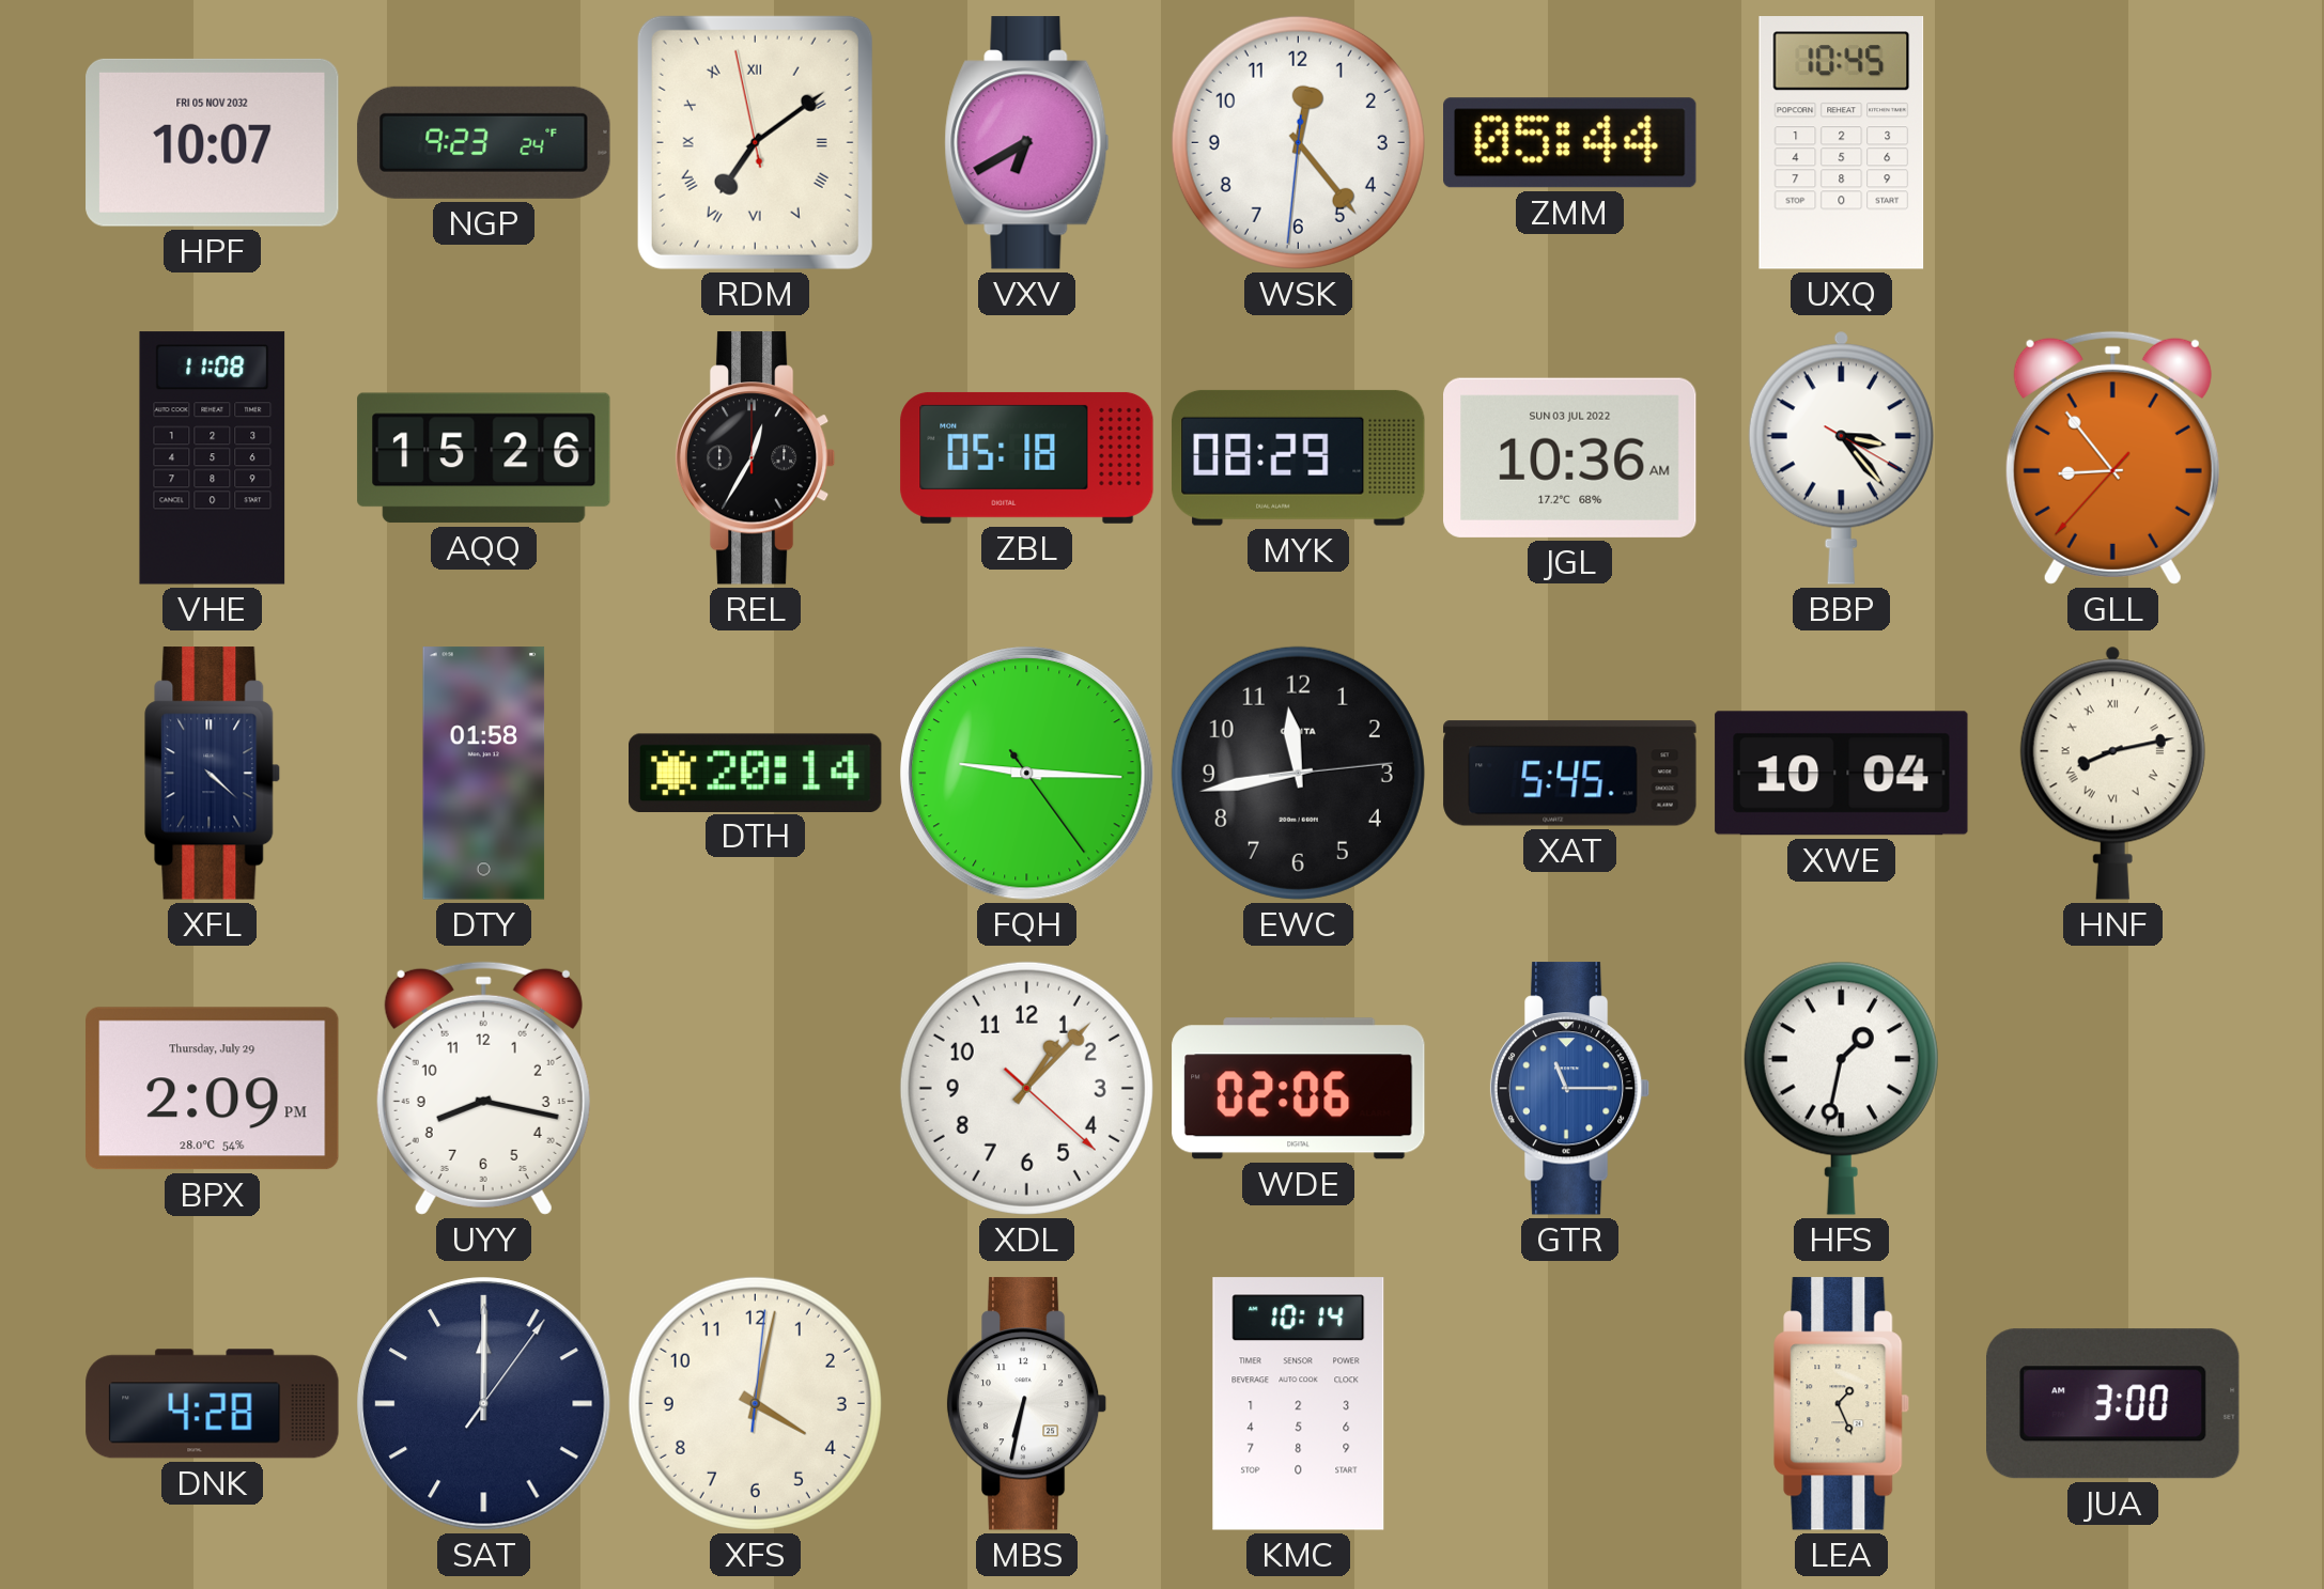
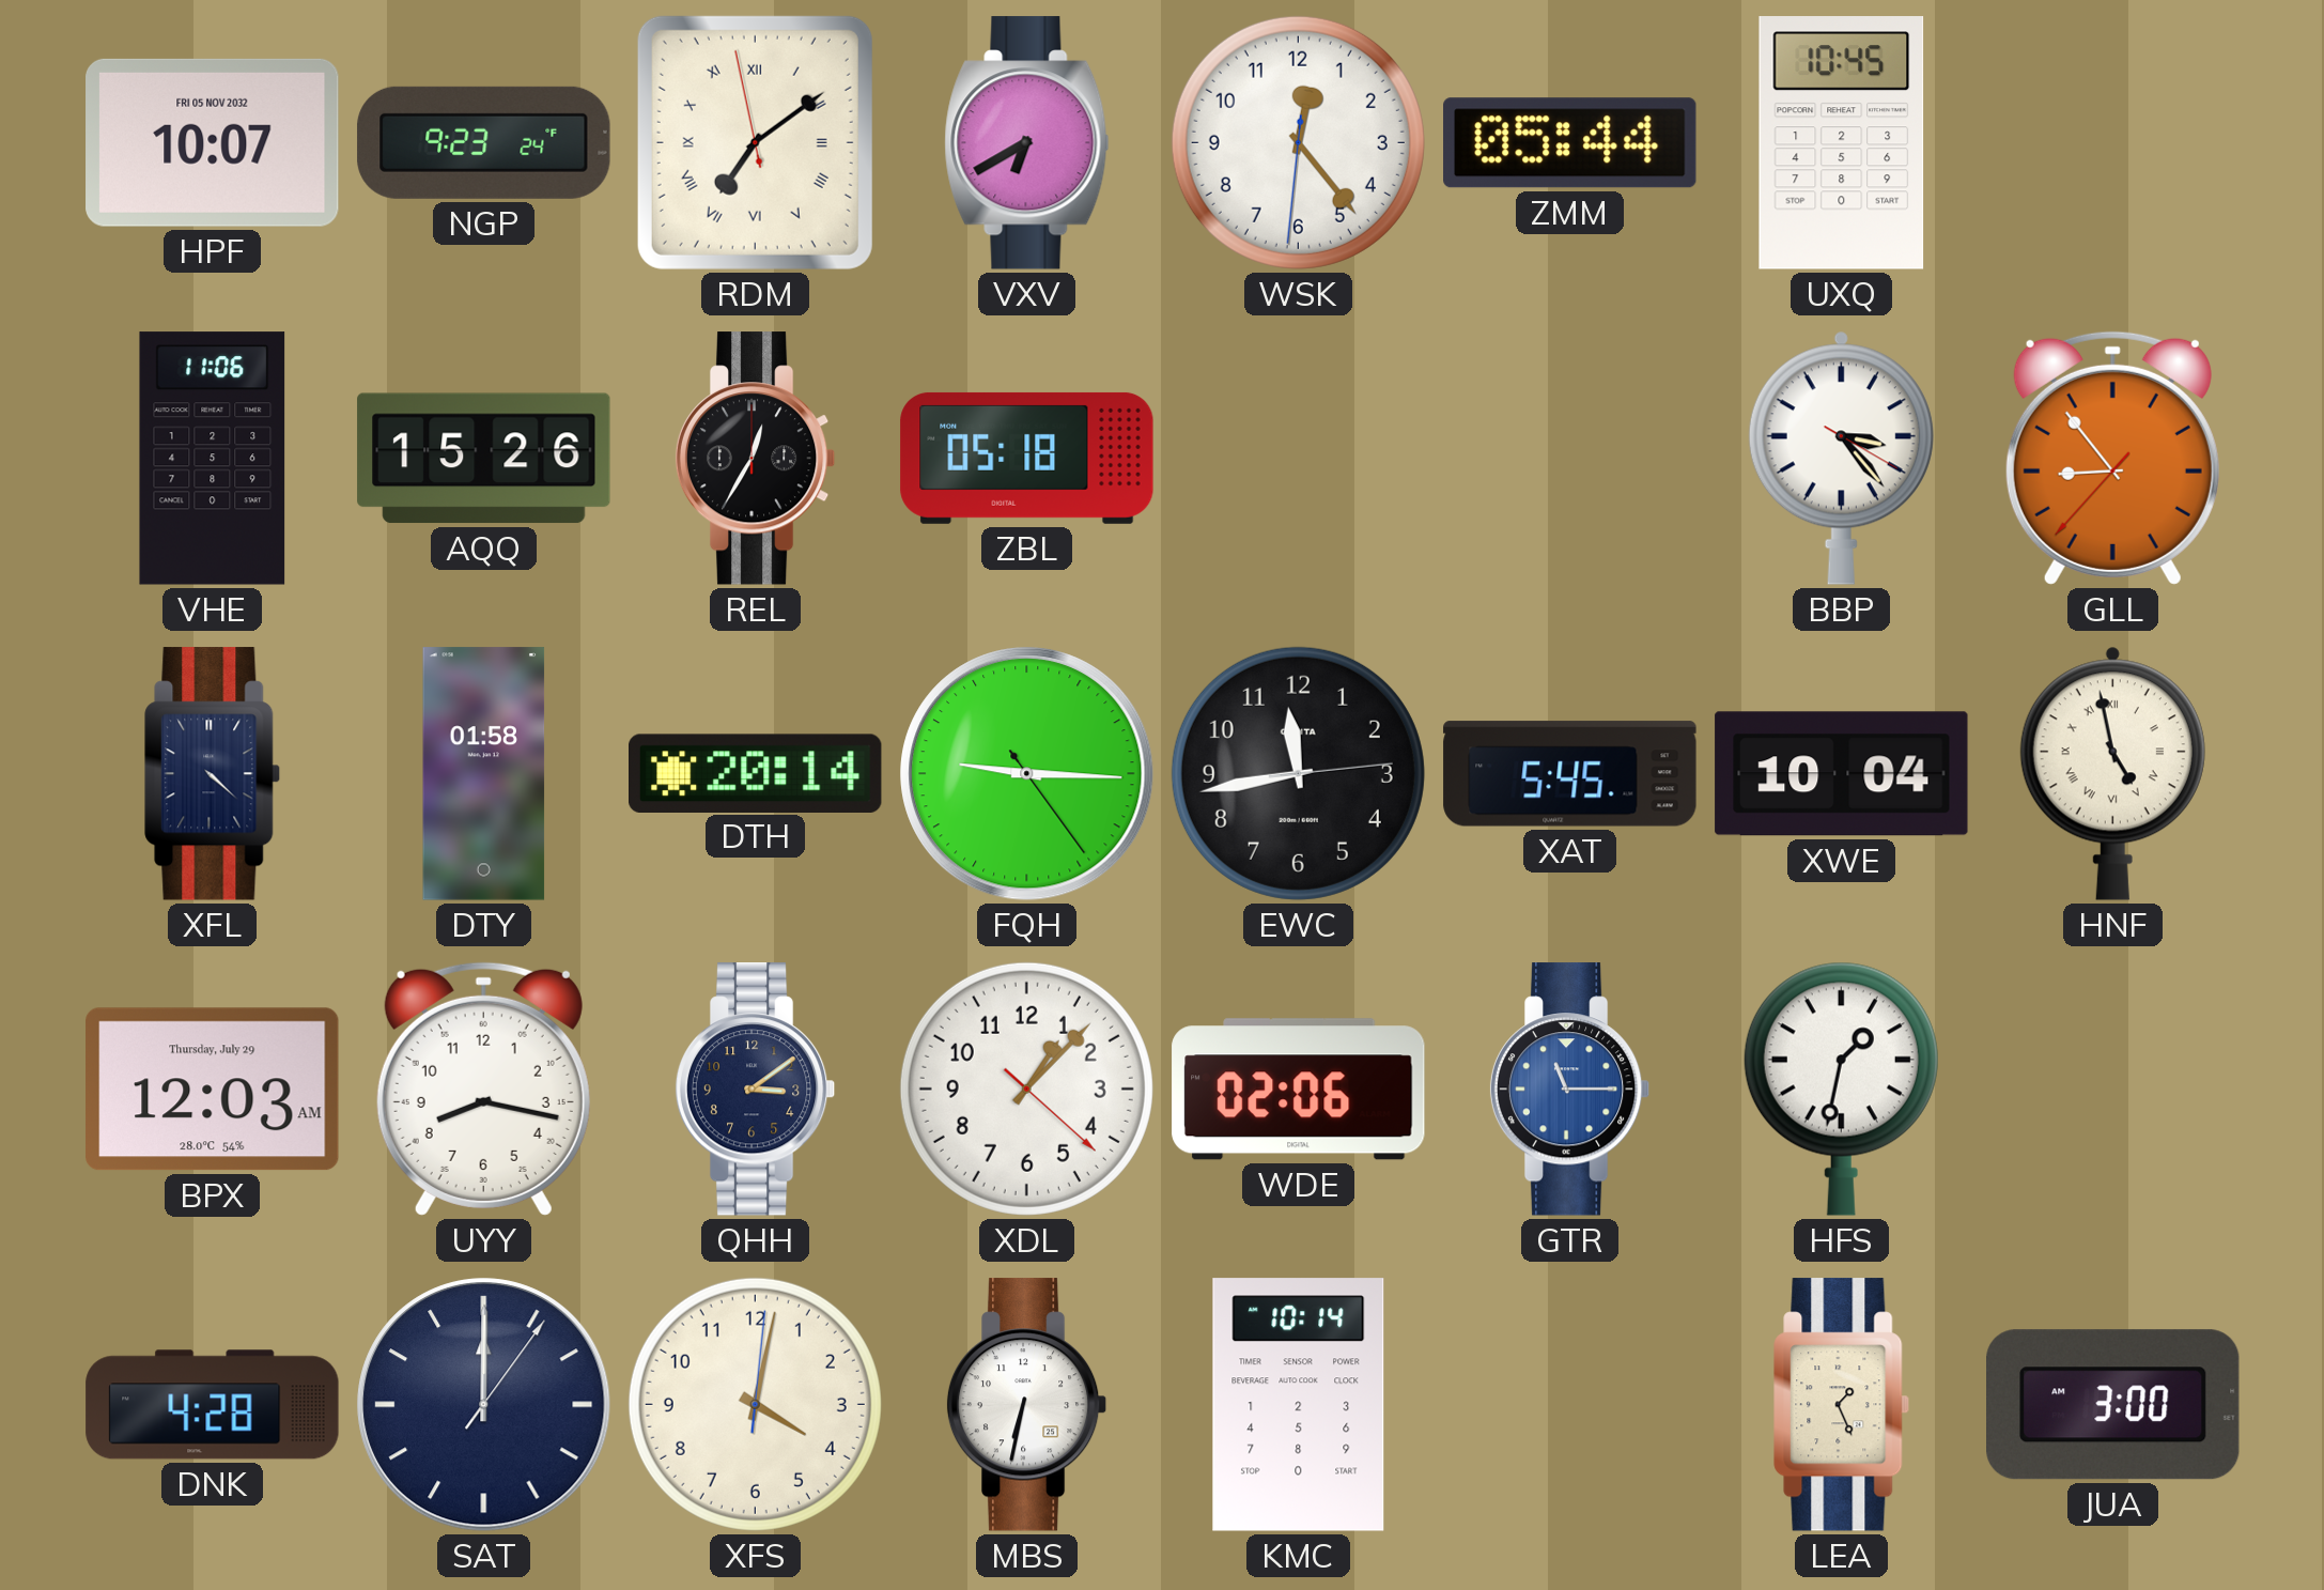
VHE: 11:08 -> 11:06 (213, 459)
MYK: 08:29 -> none (1299, 457)
JGL: 10:36 -> none (1570, 457)
HNF: 8:13 -> 4:58 (2112, 773)
BPX: 2:09 -> 12:03 (213, 1090)
QHH: none -> 3:09 (756, 1090)
